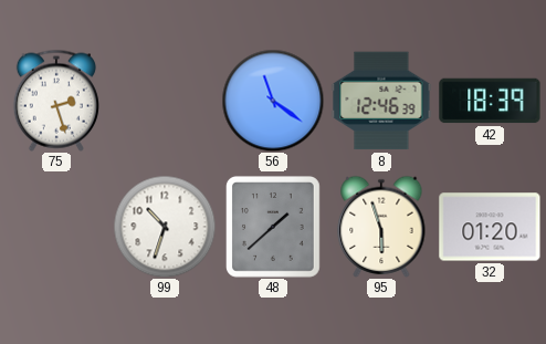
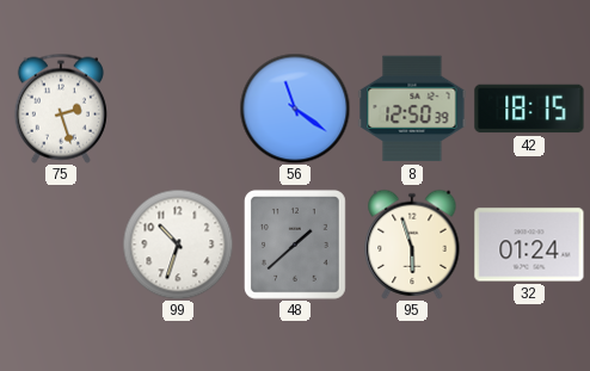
8: 12:46 -> 12:50 (412, 109)
42: 18:39 -> 18:15 (529, 109)
32: 01:20 -> 01:24 (529, 245)
